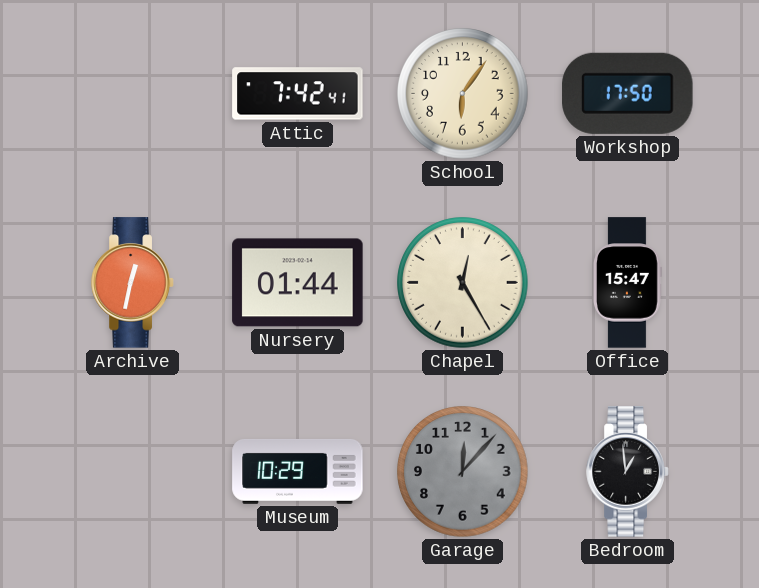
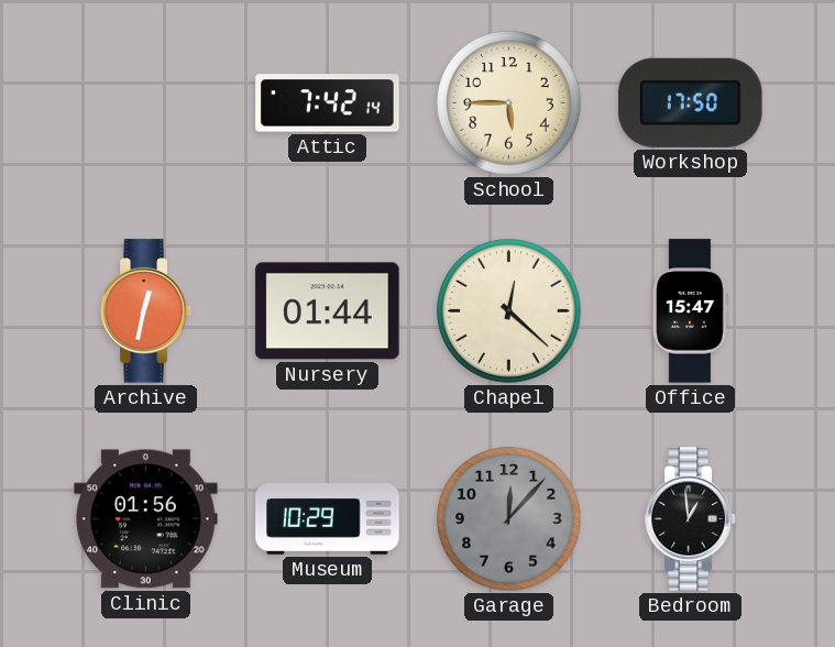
Attic: 7:42:41 -> 7:42:14 (328, 103)
School: 6:06 -> 5:45 (509, 103)
Chapel: 12:25 -> 12:22 (509, 311)
Clinic: none -> 01:56 (146, 519)
